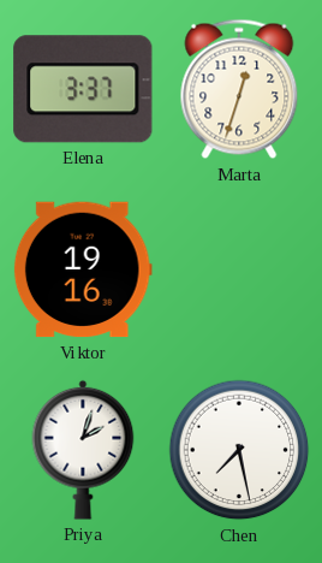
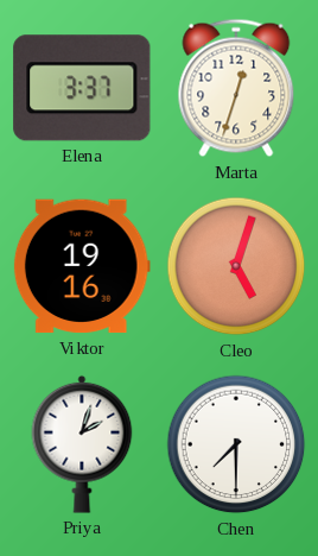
Cleo: none -> 5:03 (236, 266)
Chen: 7:28 -> 7:30 (236, 444)
